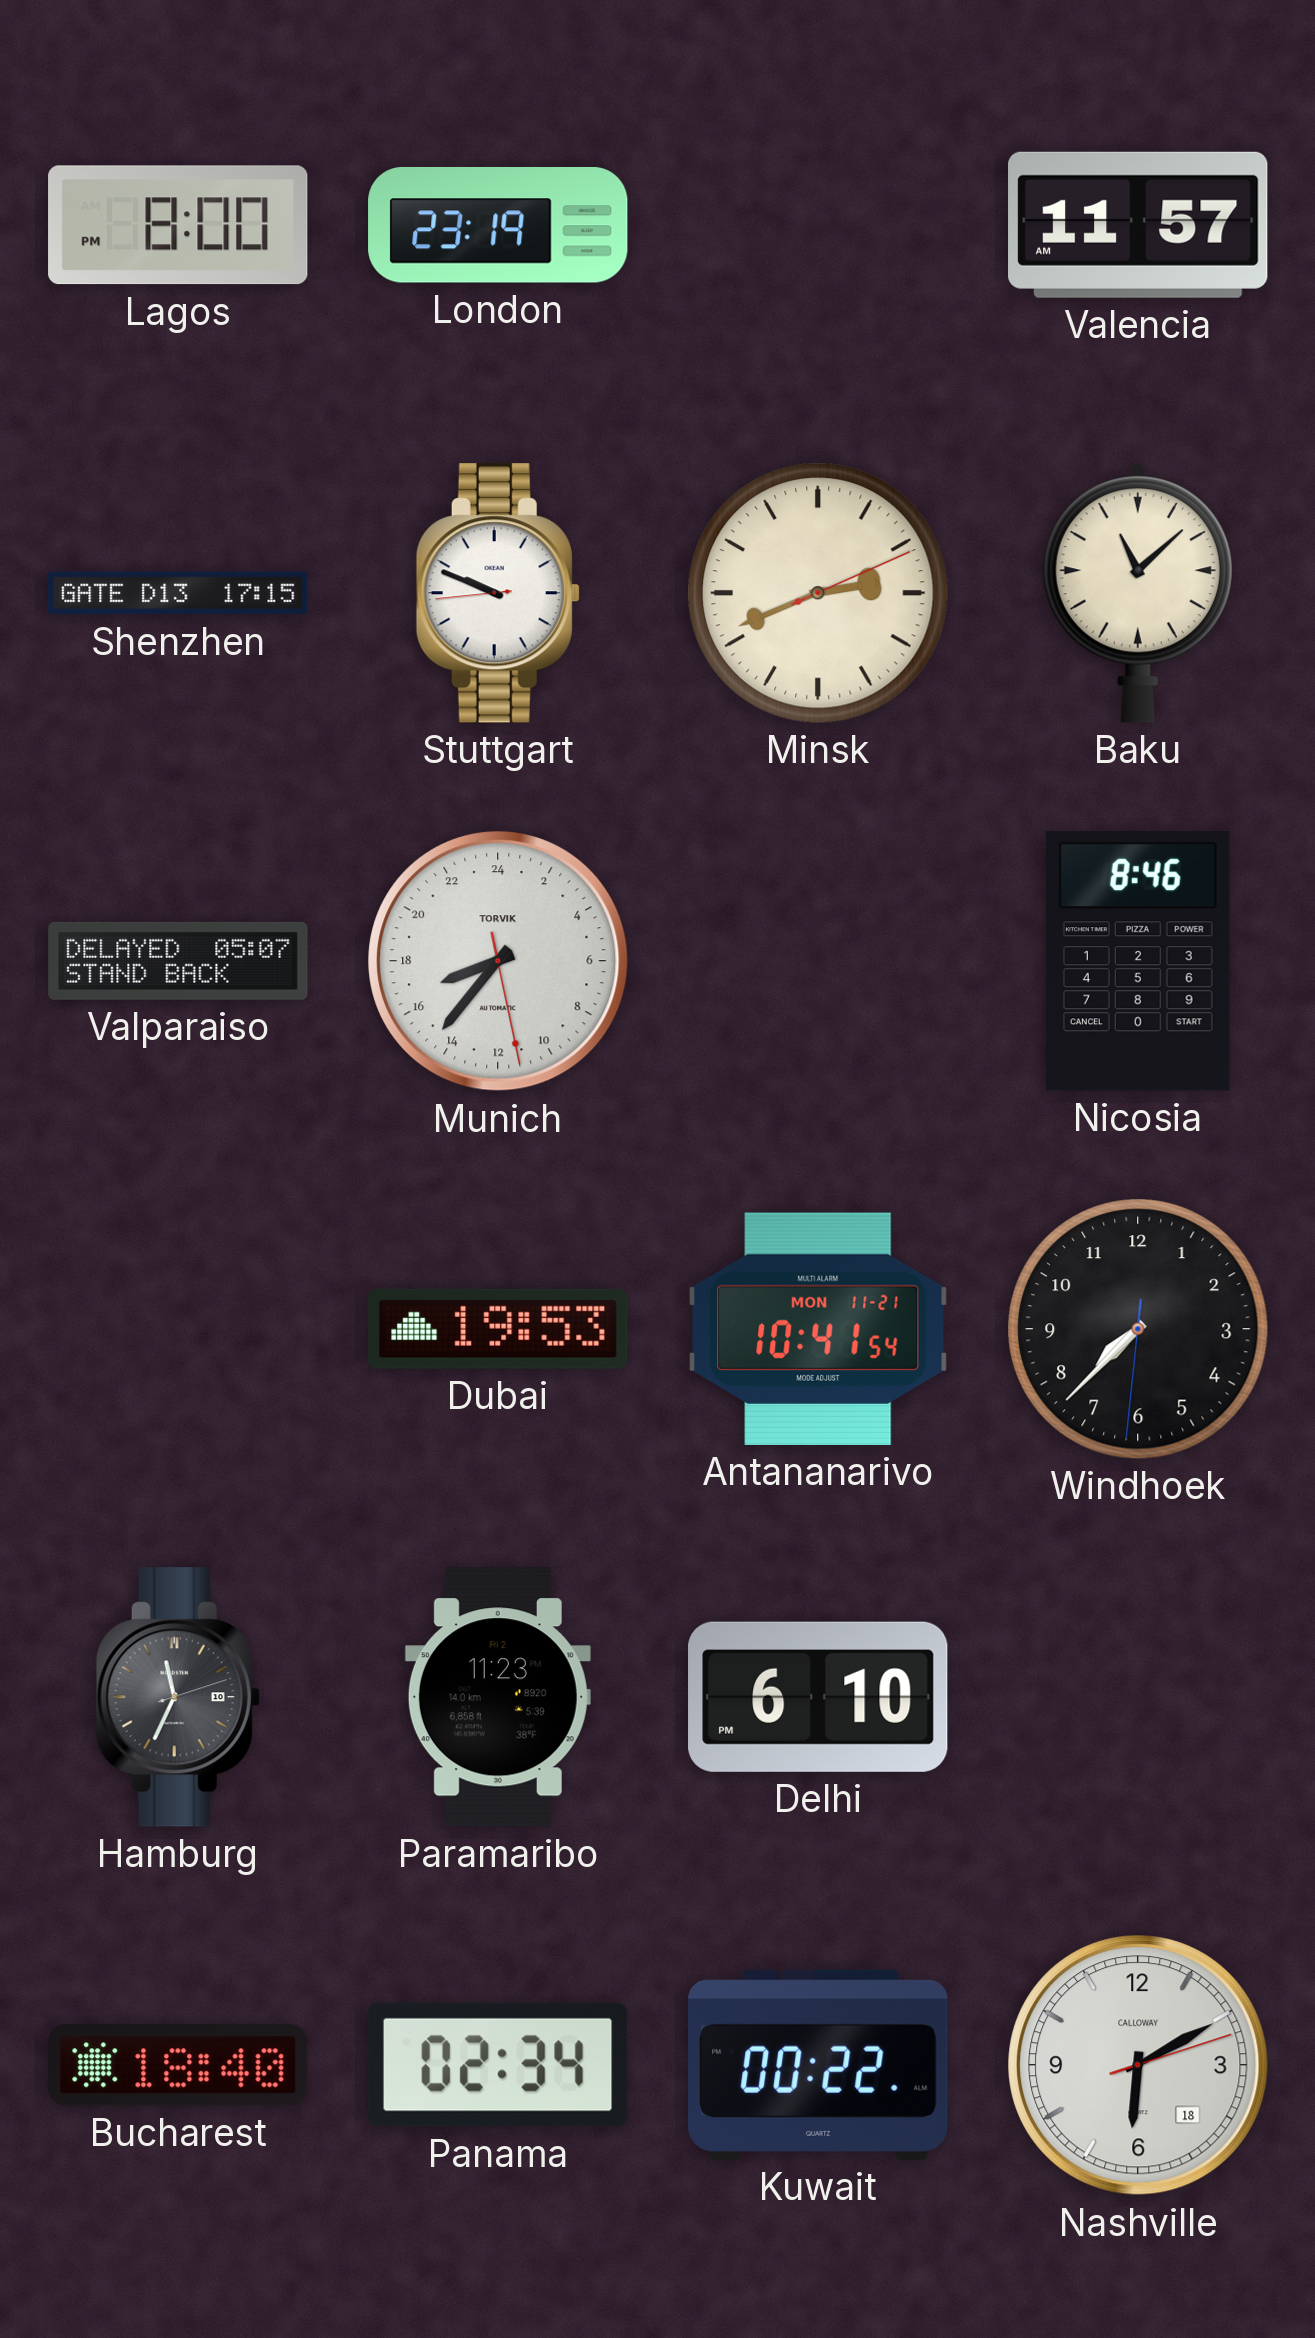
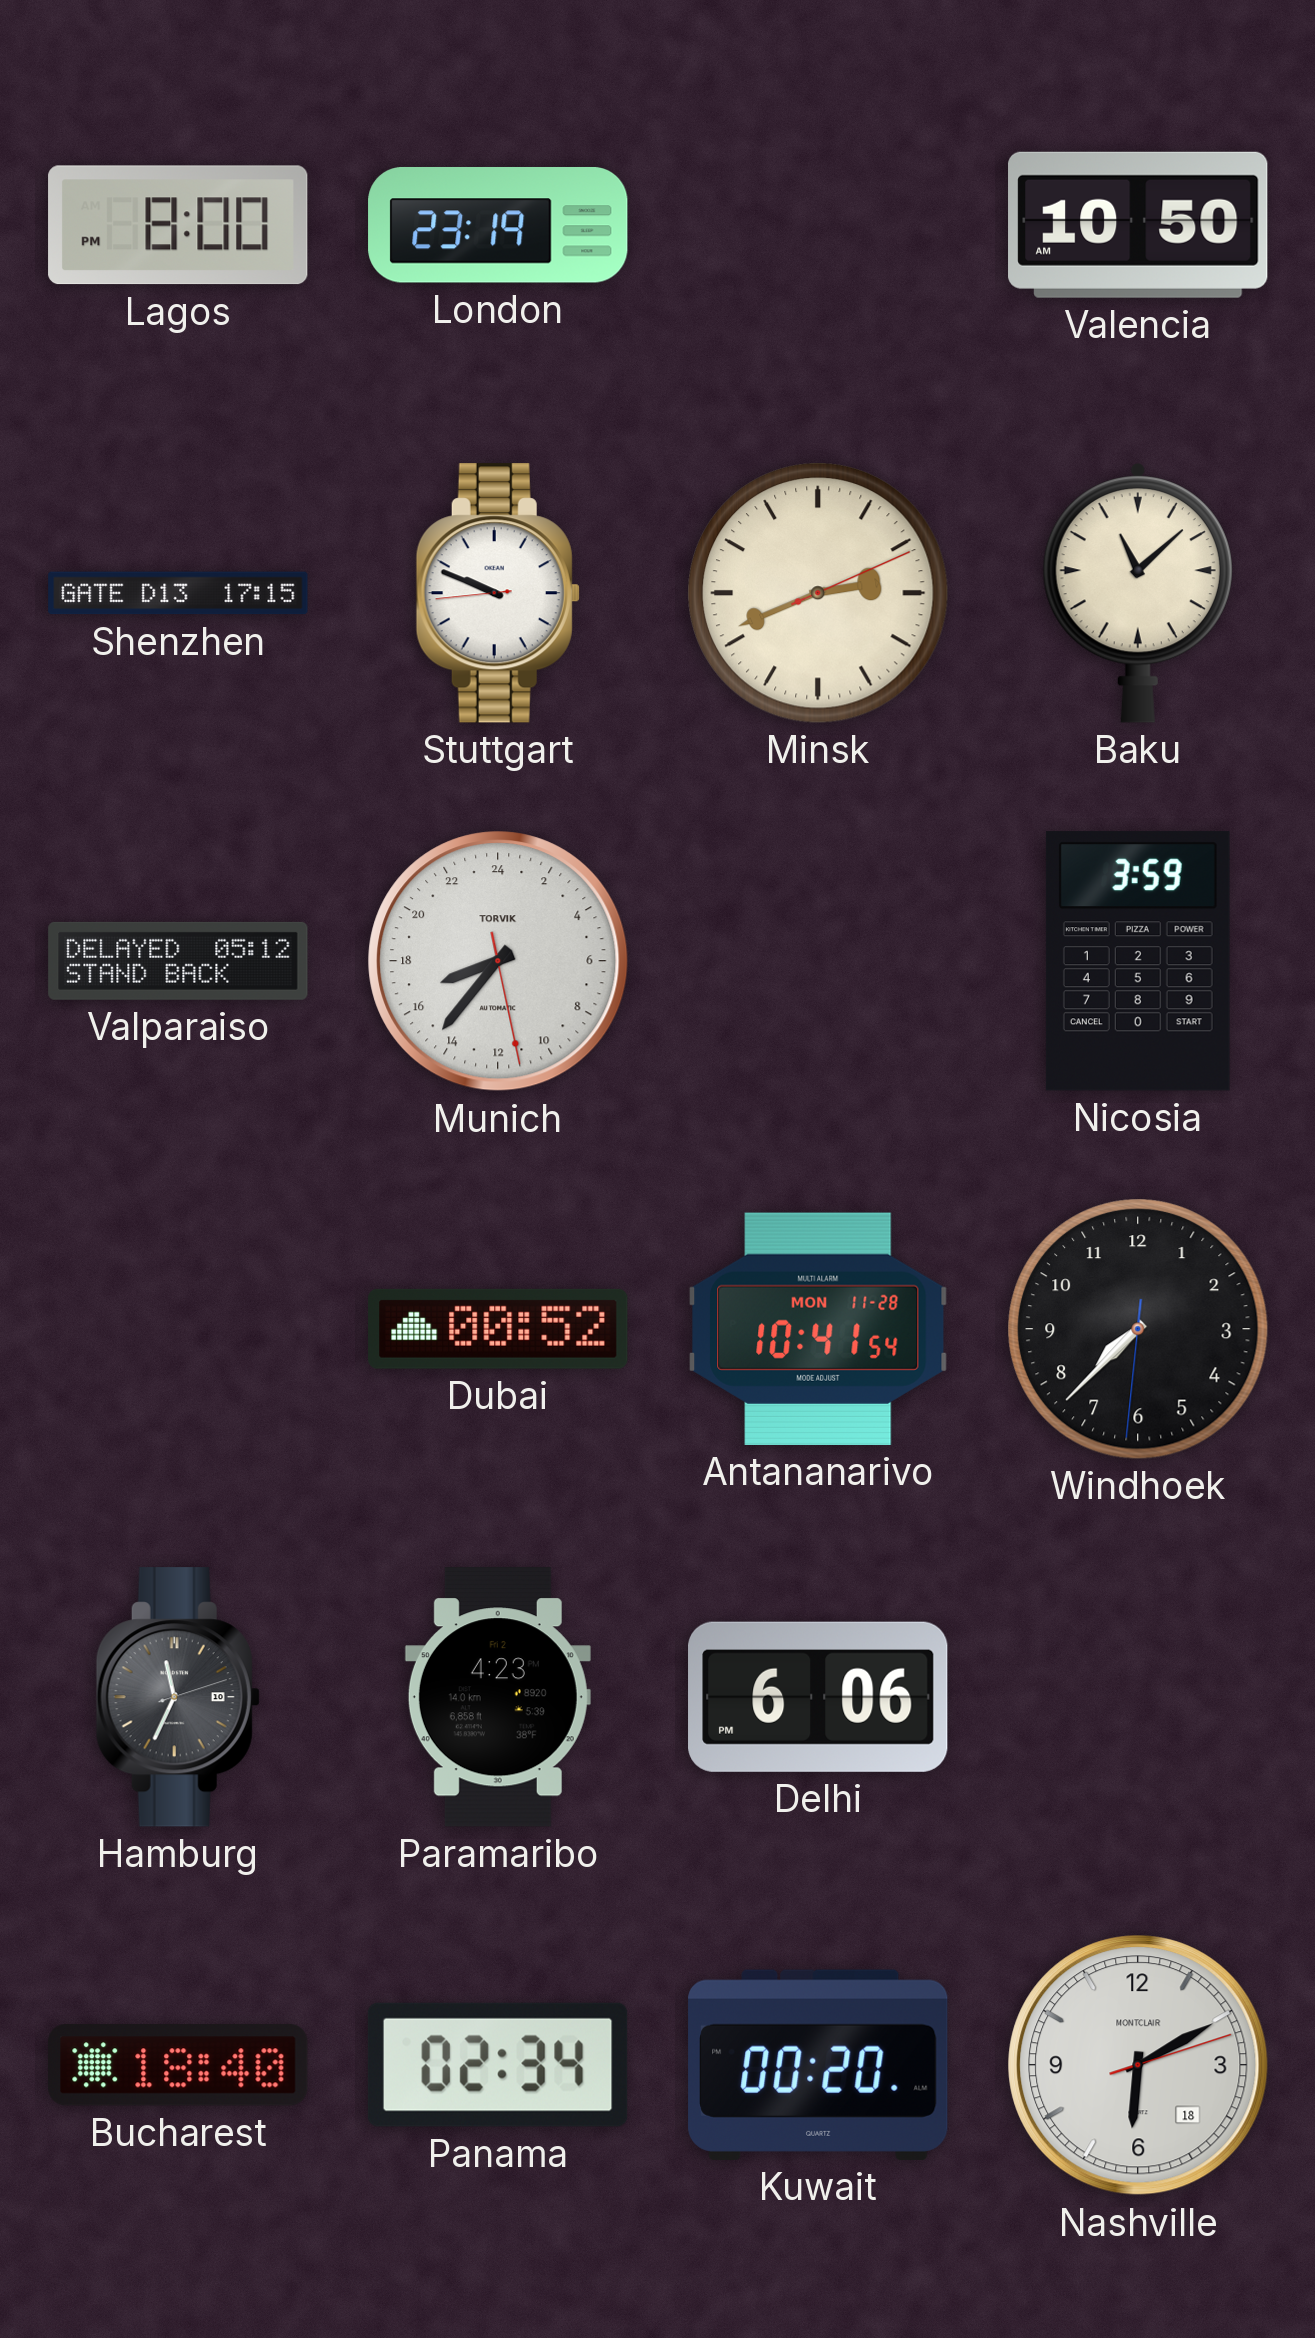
Valencia: 11:57 -> 10:50 (1138, 225)
Valparaiso: 05:07 -> 05:12 (178, 961)
Nicosia: 8:46 -> 3:59 (1138, 961)
Dubai: 19:53 -> 00:52 (498, 1329)
Antananarivo date: MON 11-21 -> MON 11-28 (818, 1329)
Paramaribo: 11:23 -> 4:23 (498, 1697)
Delhi: 6:10 -> 6:06 (818, 1697)
Kuwait: 00:22 -> 00:20 (818, 2065)
Nashville brand: CALLOWAY -> MONTCLAIR (1138, 2065)
